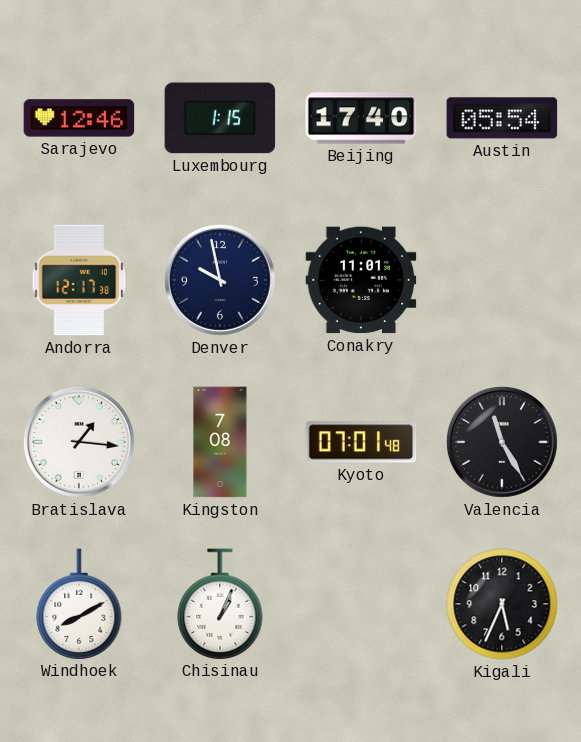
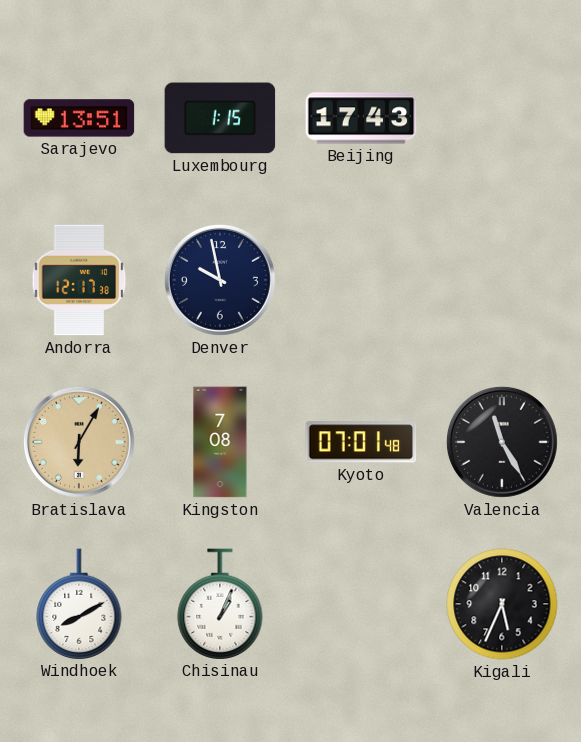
Sarajevo: 12:46 -> 13:51 (79, 118)
Beijing: 17:40 -> 17:43 (361, 118)
Austin: 05:54 -> none (502, 118)
Conakry: 11:01 -> none (361, 280)
Bratislava: 1:16 -> 6:05 (79, 442)
Bratislava dial: white -> champagne (79, 442)
